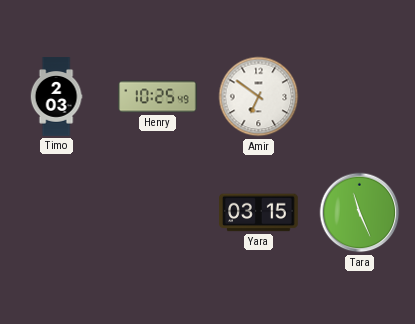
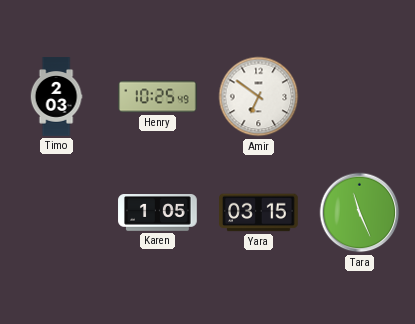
Karen: none -> 1:05 (158, 213)
